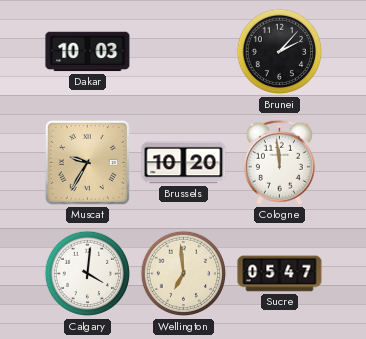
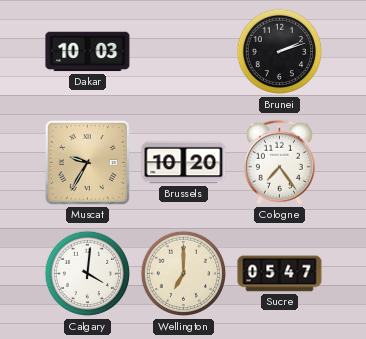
Brunei: 2:07 -> 2:12 (280, 52)
Cologne: 11:59 -> 7:24 (279, 162)
Wellington: 6:59 -> 7:00 (184, 274)
